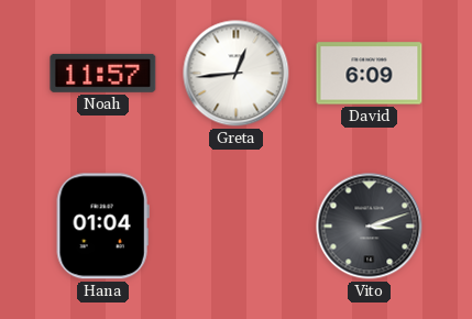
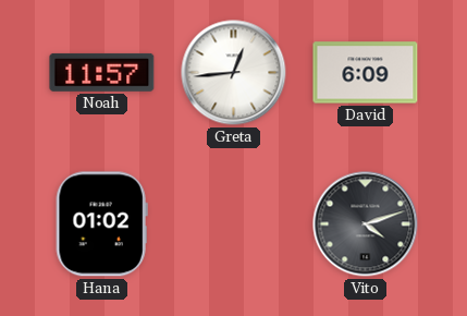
Hana: 01:04 -> 01:02 (101, 224)
Vito: 3:12 -> 4:12 (366, 224)
